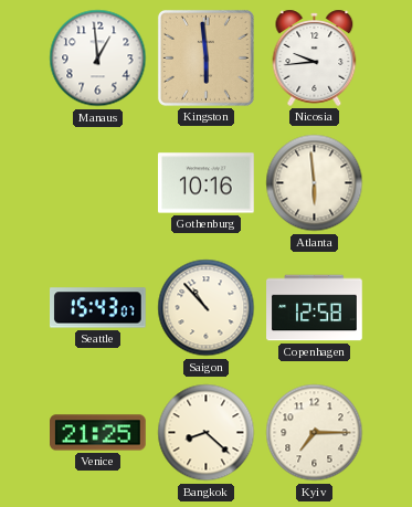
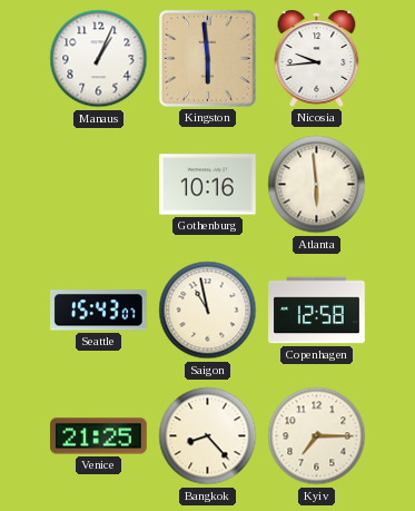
Manaus: 12:59 -> 1:04 (99, 59)
Saigon: 10:53 -> 10:58 (208, 311)
Bangkok: 8:22 -> 8:23 (208, 436)
